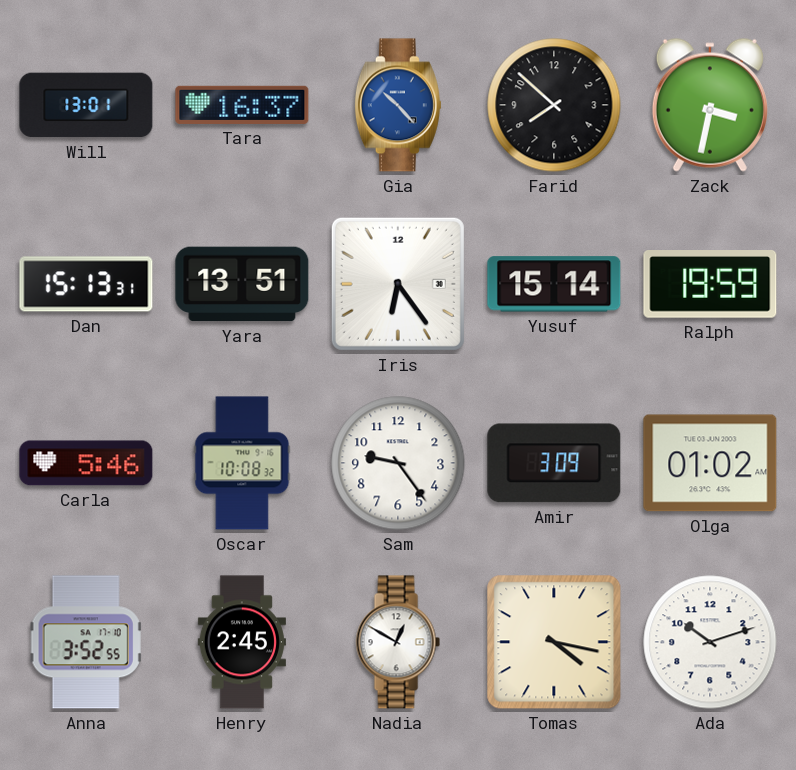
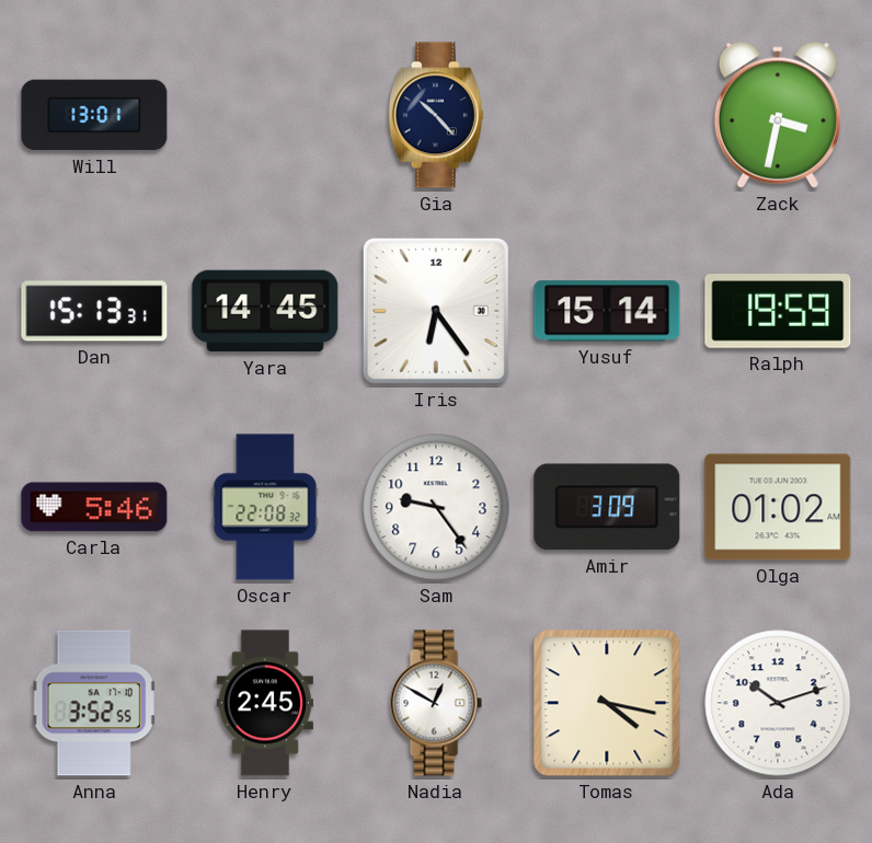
Tara: 16:37 -> none (242, 105)
Gia dial: blue -> navy (436, 115)
Farid: 7:52 -> none (554, 105)
Yara: 13:51 -> 14:45 (265, 311)
Oscar: 10:08 -> 22:08 (265, 507)
